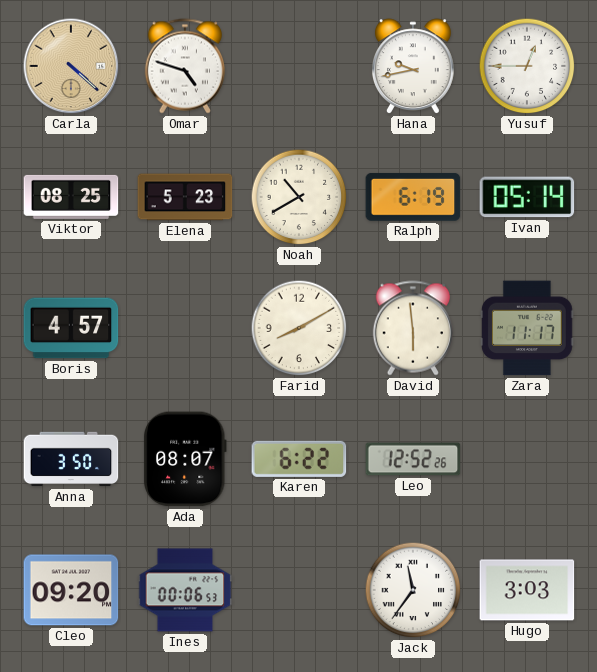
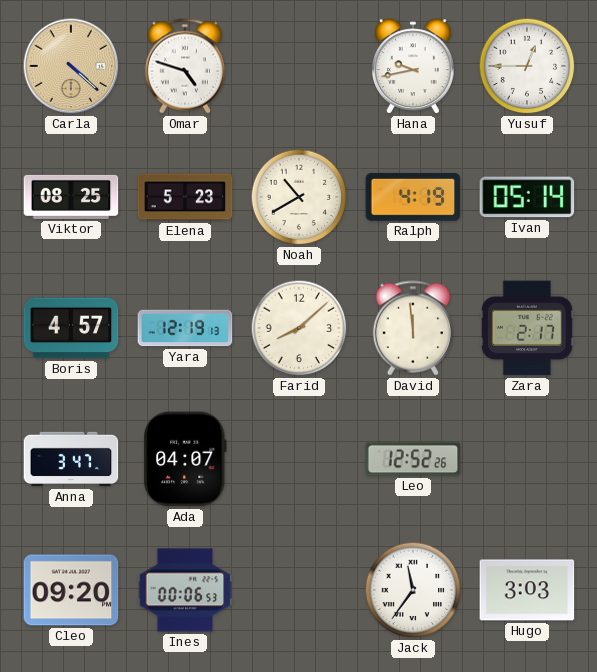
Ralph: 6:19 -> 4:19 (413, 197)
Yara: none -> 12:19 (185, 328)
Farid: 8:10 -> 8:08 (299, 328)
David: 5:59 -> 11:59 (412, 328)
Zara: 11:17 -> 2:17 (527, 328)
Anna: 3:50 -> 3:47 (71, 459)
Ada: 08:07 -> 04:07 (185, 459)
Karen: 6:22 -> none (299, 459)
